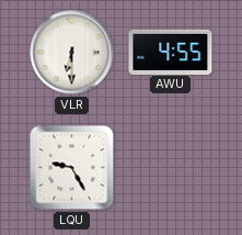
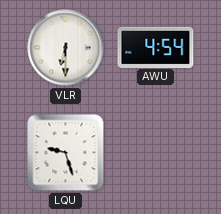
AWU: 4:55 -> 4:54 (156, 47)
LQU: 9:25 -> 9:27 (66, 153)
